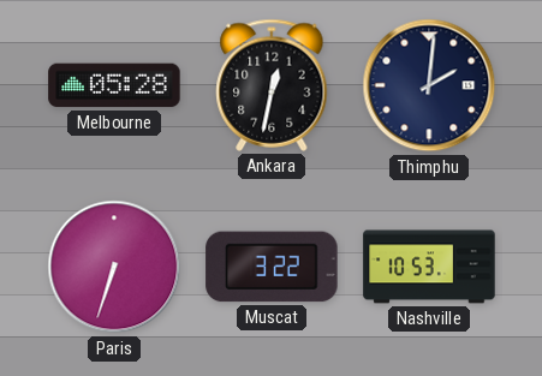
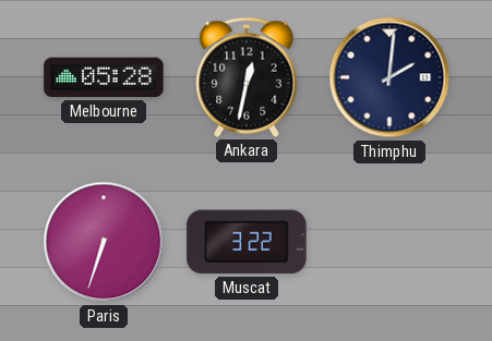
Nashville: 10:53 -> none (429, 267)
